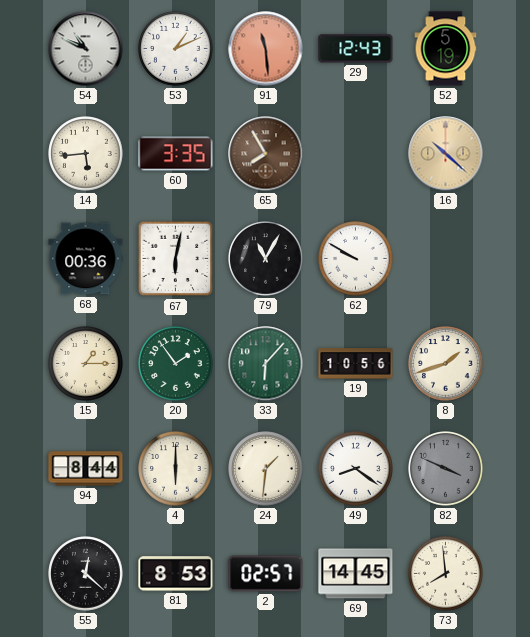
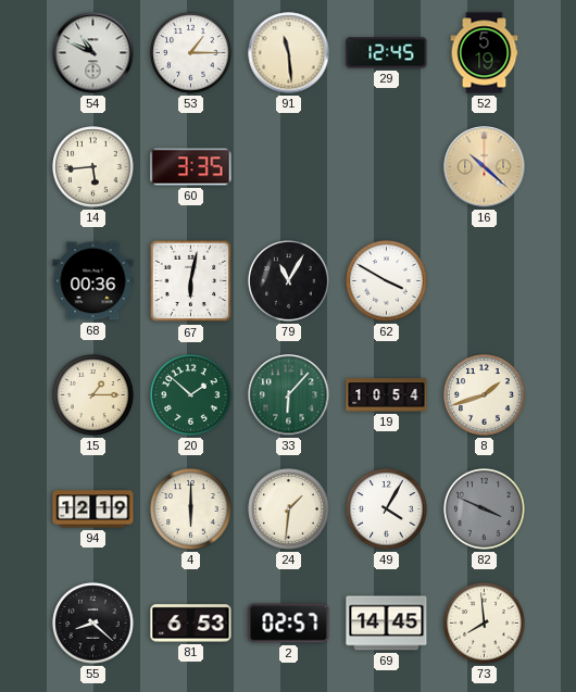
53: 1:11 -> 1:15 (191, 53)
91 dial: salmon -> cream (289, 53)
29: 12:43 -> 12:45 (387, 53)
65: 7:55 -> none (266, 154)
62: 9:50 -> 3:50 (387, 281)
20: 1:54 -> 1:52 (191, 395)
19: 10:56 -> 10:54 (387, 395)
94: 8:44 -> 12:19 (93, 509)
49: 8:21 -> 4:05 (387, 509)
55: 12:22 -> 8:22 (93, 624)
81: 8:53 -> 6:53 (191, 624)
